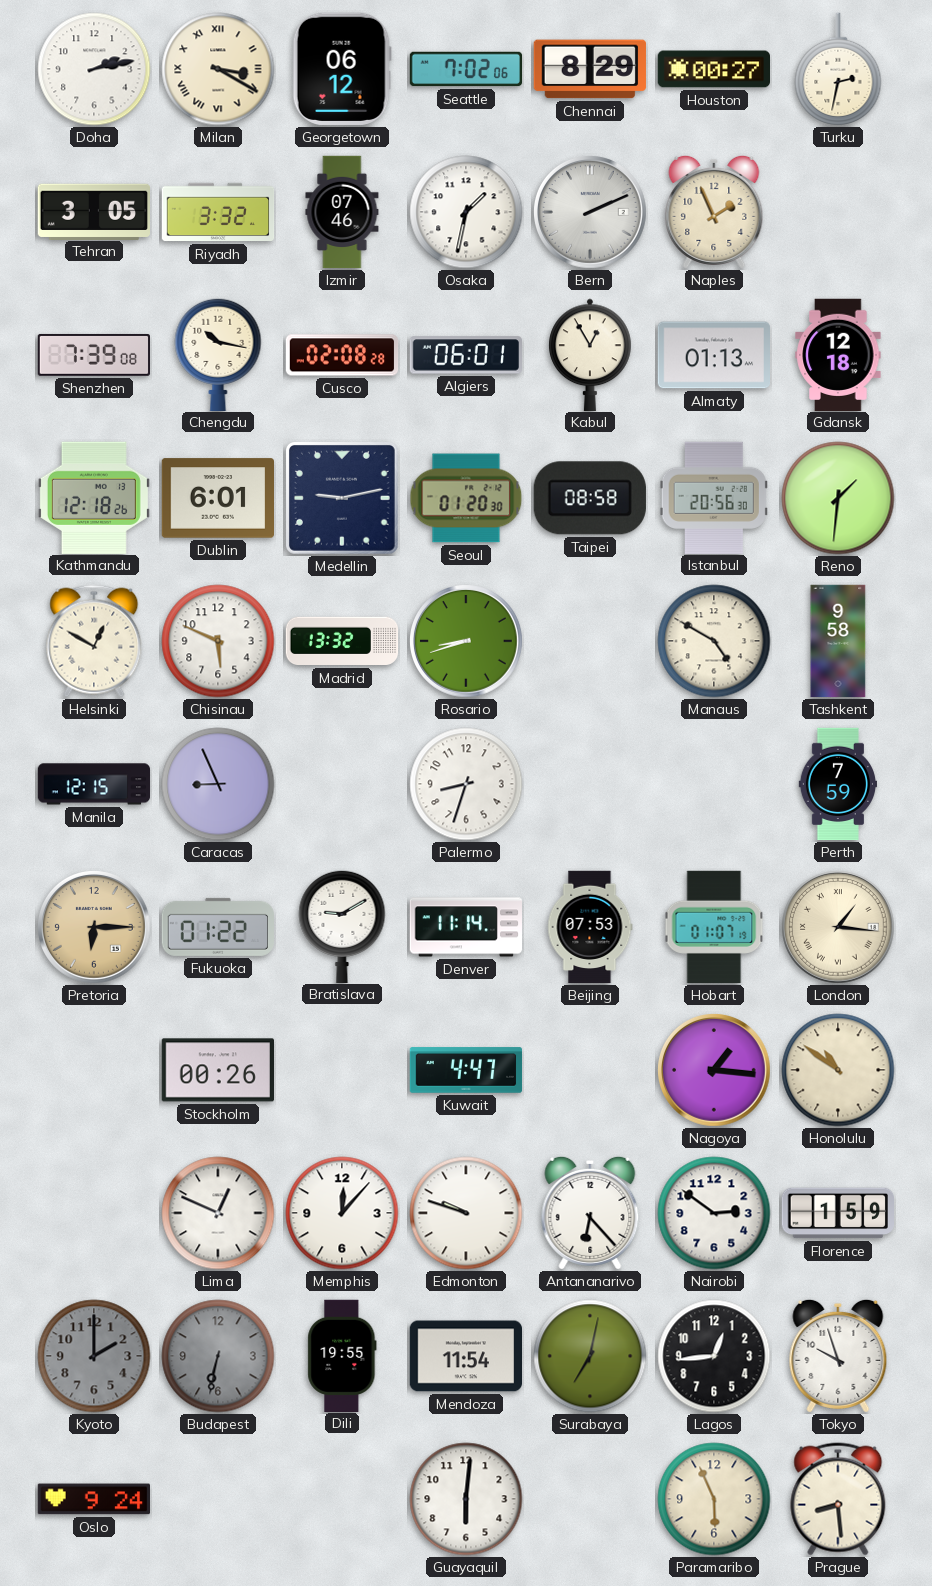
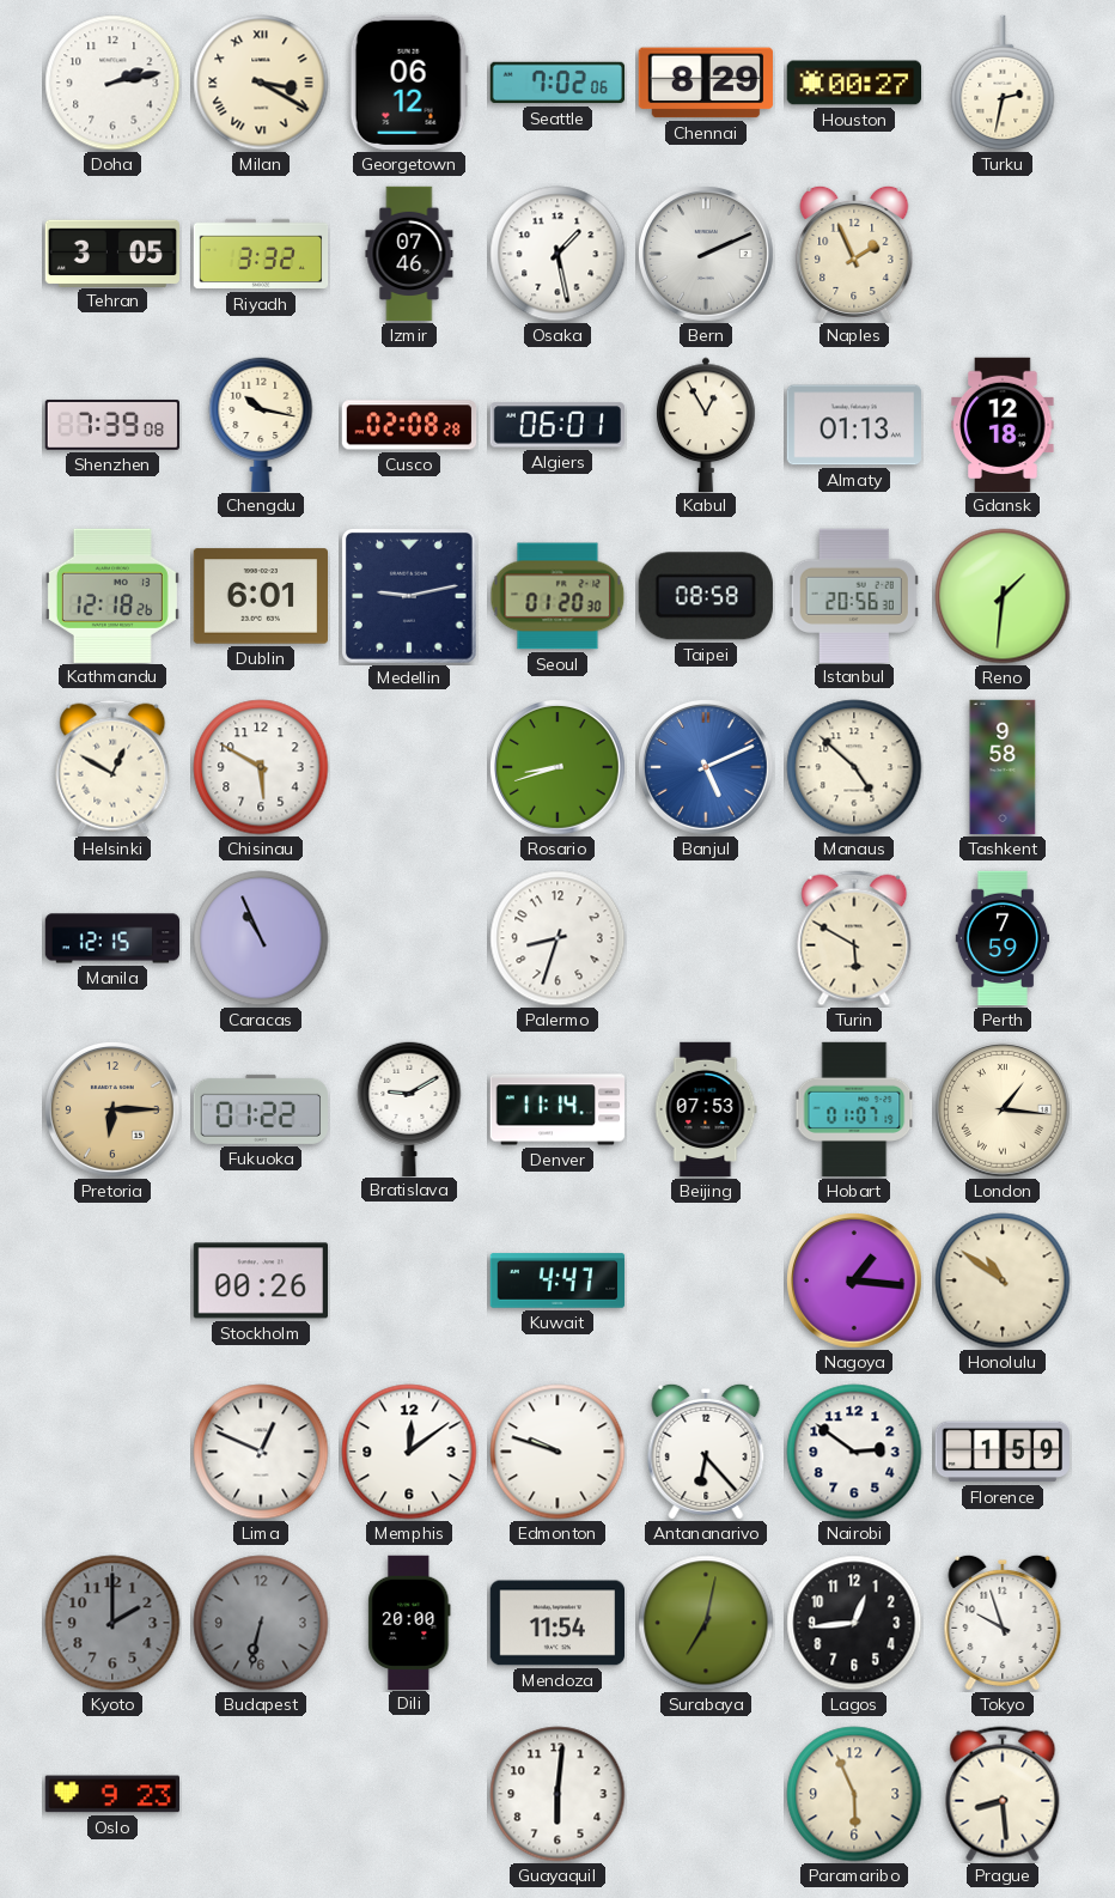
Osaka: 1:32 -> 1:28 (557, 254)
Chisinau: 5:49 -> 5:50 (261, 767)
Madrid: 13:32 -> none (342, 641)
Banjul: none -> 5:11 (707, 768)
Manaus: 4:50 -> 4:52 (854, 767)
Caracas: 8:56 -> 10:56 (261, 938)
Turin: none -> 5:50 (854, 938)
Memphis: 12:07 -> 12:09 (409, 1452)
Dili: 19:55 -> 20:00 (409, 1622)
Oslo: 9:24 -> 9:23 (111, 1794)
